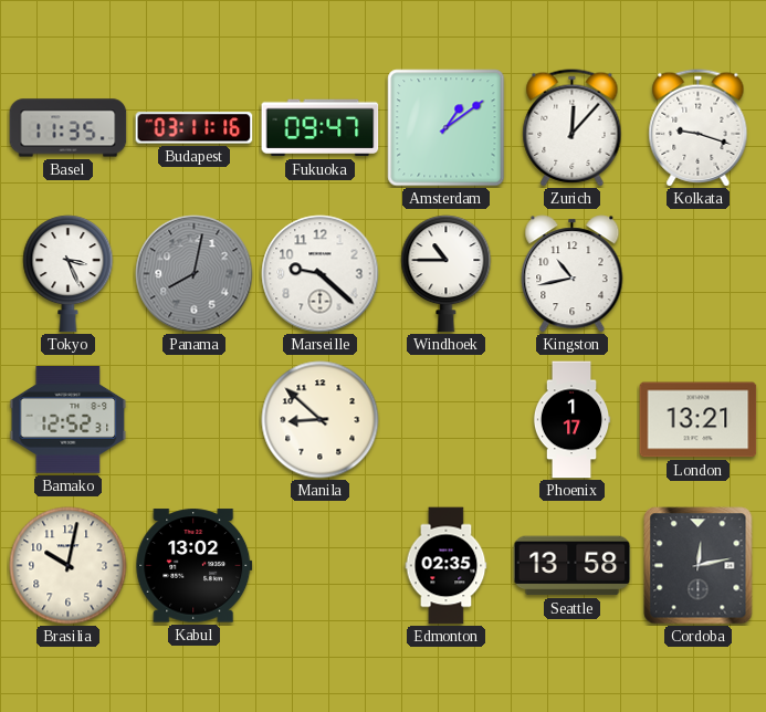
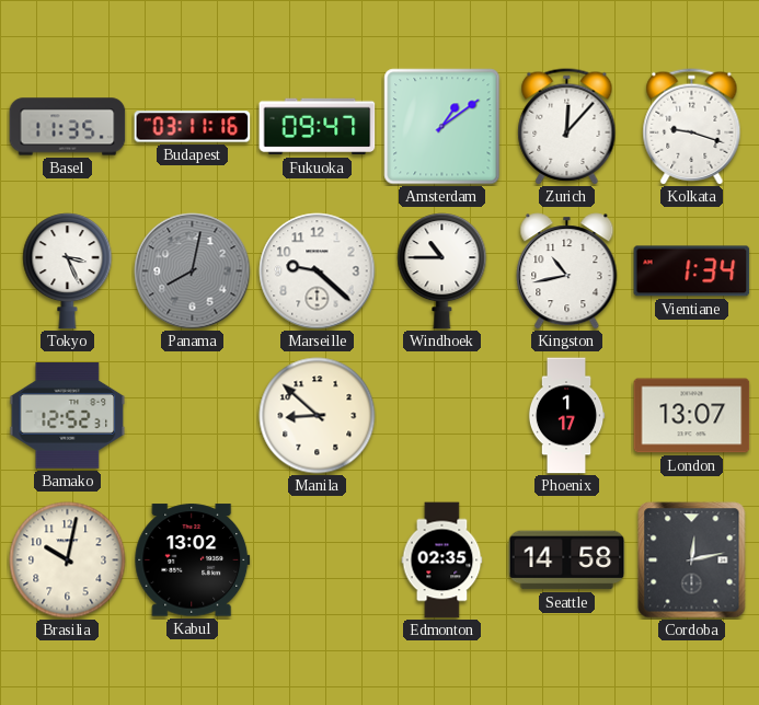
Vientiane: none -> 1:34 (692, 271)
London: 13:21 -> 13:07 (692, 416)
Seattle: 13:58 -> 14:58 (567, 560)
